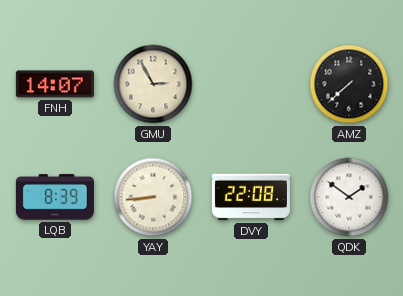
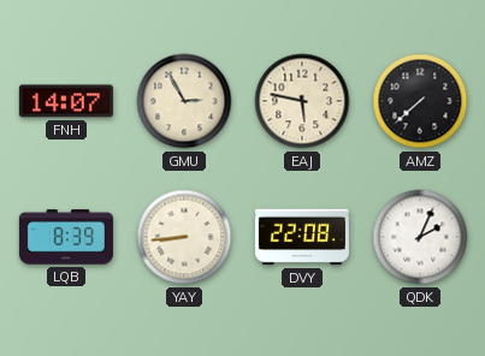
EAJ: none -> 5:47 (302, 101)
QDK: 1:51 -> 2:04 (420, 237)
